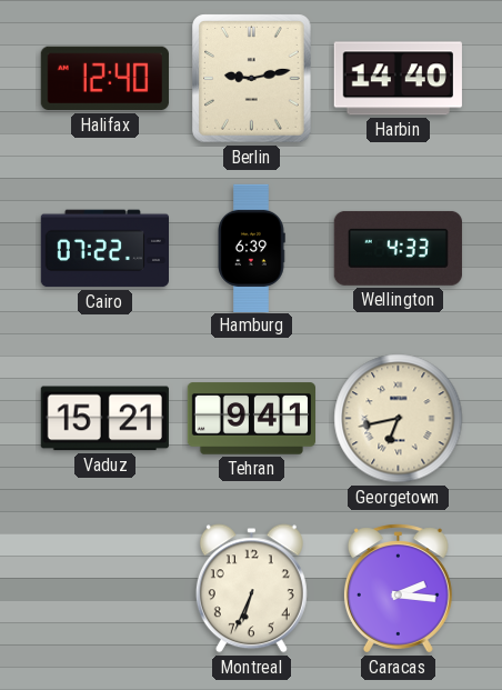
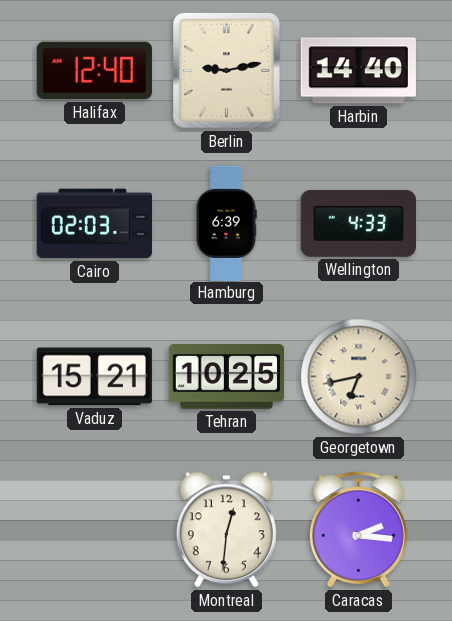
Cairo: 07:22 -> 02:03 (94, 224)
Tehran: 9:41 -> 10:25 (226, 377)
Montreal: 6:34 -> 12:31 (226, 530)
